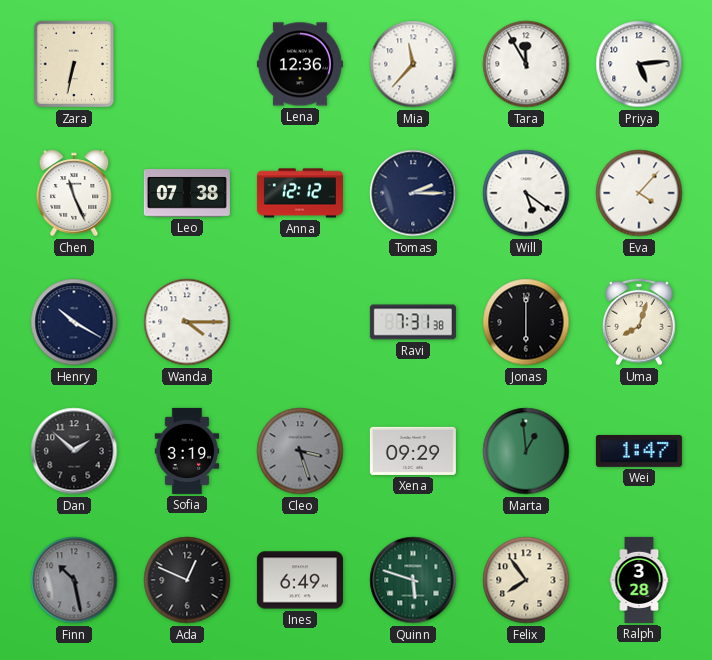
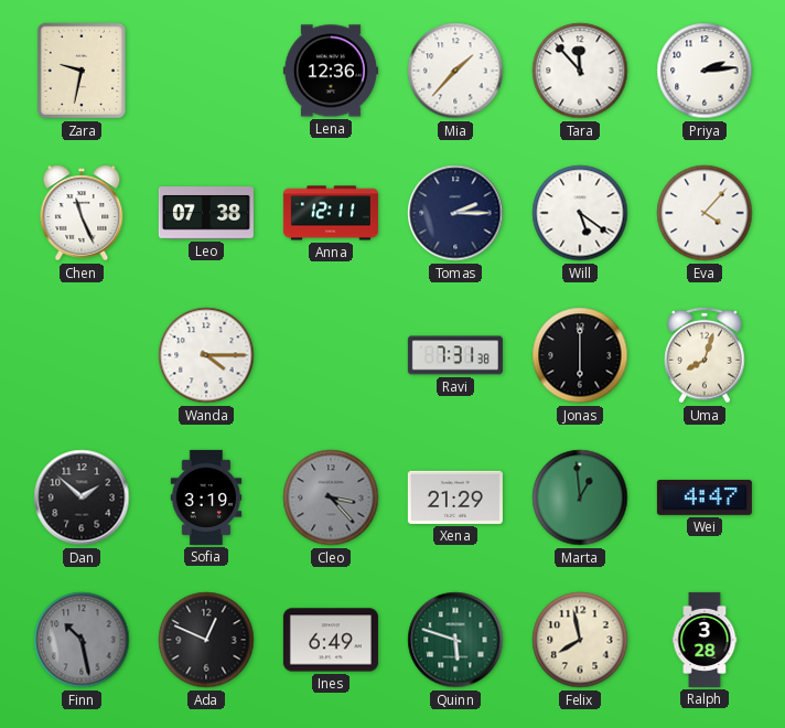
Zara: 6:32 -> 9:32 (82, 71)
Mia: 11:37 -> 1:37 (455, 71)
Tara: 11:55 -> 11:53 (580, 71)
Priya: 5:14 -> 2:14 (705, 71)
Anna: 12:12 -> 12:11 (331, 213)
Henry: 10:20 -> none (74, 322)
Cleo: 3:27 -> 3:23 (331, 497)
Xena: 09:29 -> 21:29 (455, 497)
Wei: 1:47 -> 4:47 (705, 497)
Felix: 7:54 -> 7:58 (580, 640)
